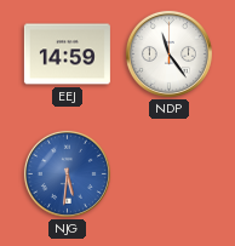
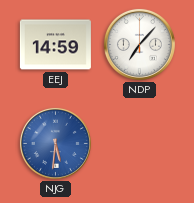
NDP: 11:24 -> 7:07 (139, 44)
